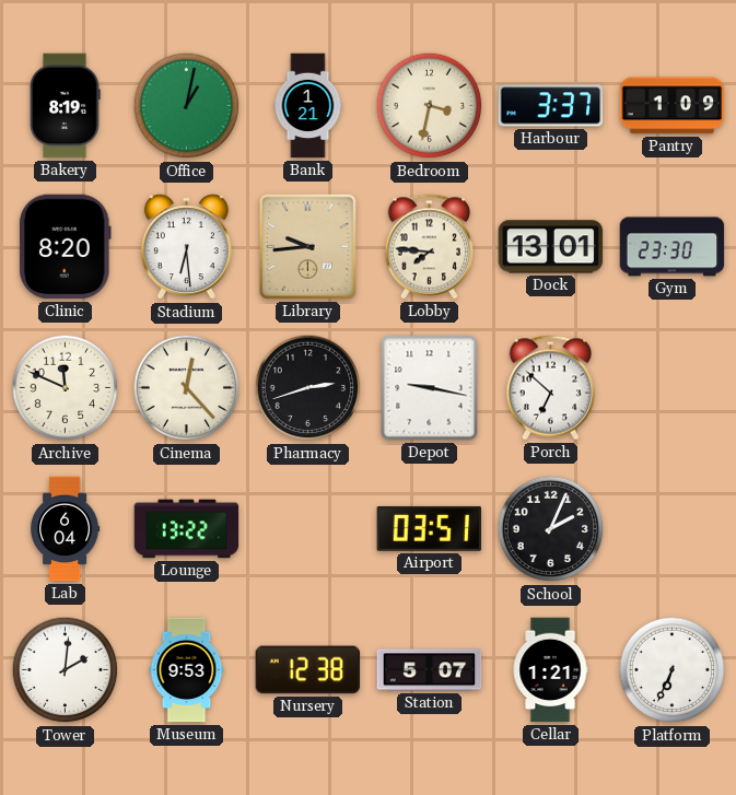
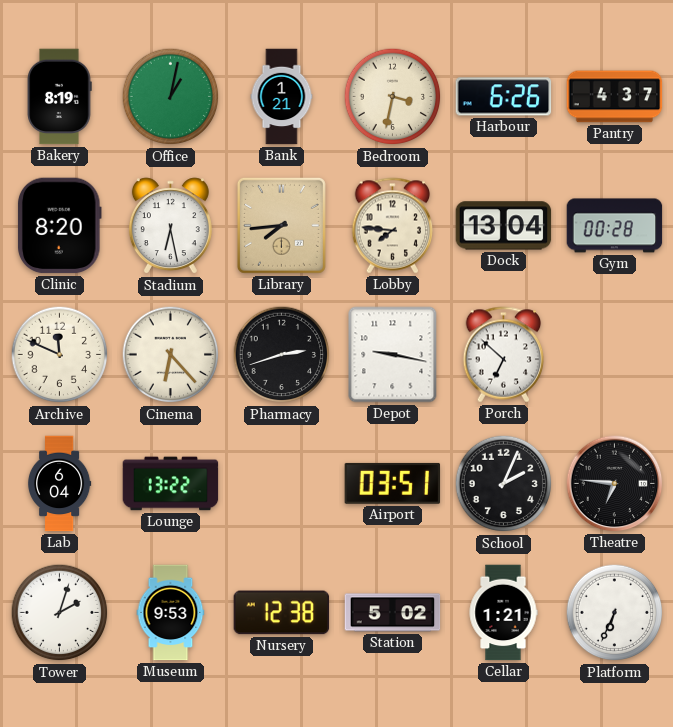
Harbour: 3:37 -> 6:26 (504, 97)
Pantry: 1:09 -> 4:37 (615, 97)
Stadium: 6:29 -> 6:28 (170, 226)
Library: 9:44 -> 7:44 (281, 225)
Dock: 13:01 -> 13:04 (504, 226)
Gym: 23:30 -> 00:28 (615, 226)
Cinema: 12:23 -> 6:23 (171, 355)
Theatre: none -> 6:46 (615, 484)
Tower: 2:01 -> 2:03 (60, 613)
Station: 5:07 -> 5:02 (393, 613)
